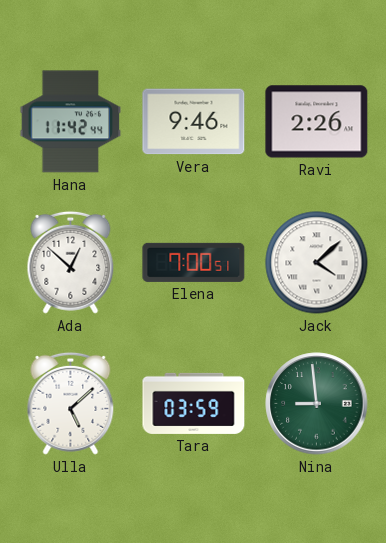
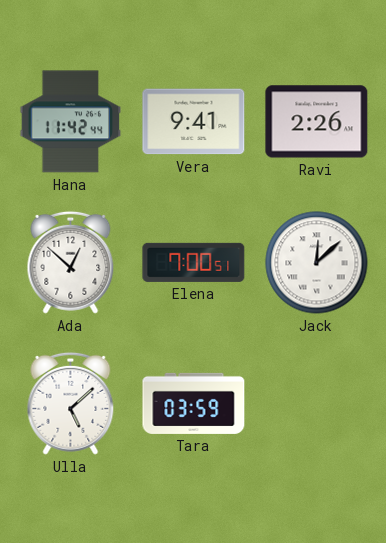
Vera: 9:46 -> 9:41 (194, 122)
Jack: 4:08 -> 12:08 (317, 263)
Nina: 8:59 -> none (317, 404)
